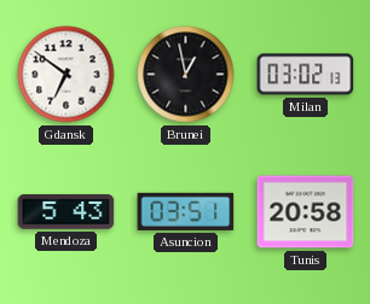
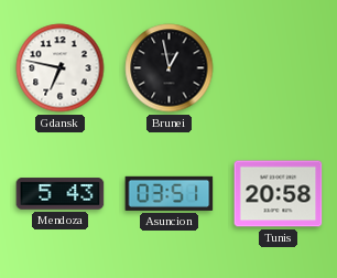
Gdansk: 6:51 -> 6:47 (61, 68)
Milan: 03:02 -> none (306, 75)
